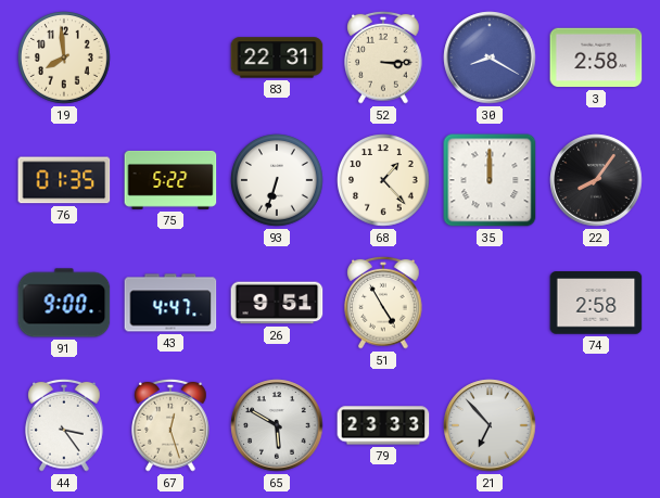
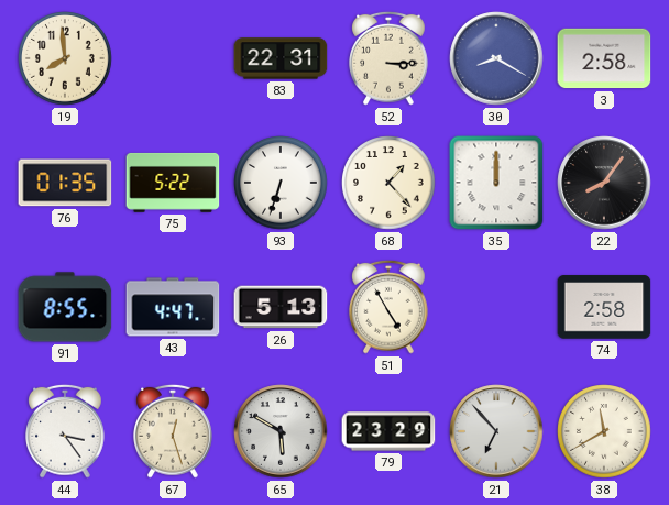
91: 9:00 -> 8:55 (65, 307)
26: 9:51 -> 5:13 (281, 307)
79: 23:33 -> 23:29 (388, 431)
38: none -> 11:40 (604, 431)
